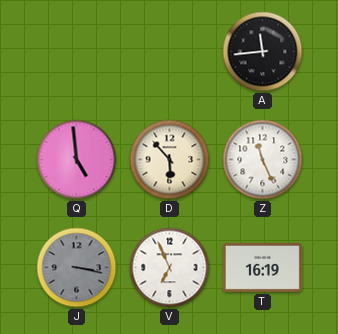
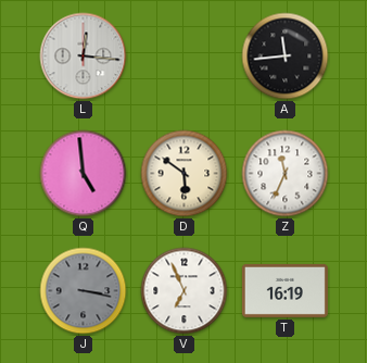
L: none -> 12:16 (84, 57)
D: 5:53 -> 5:51 (185, 174)
Z: 11:26 -> 11:34 (286, 174)
